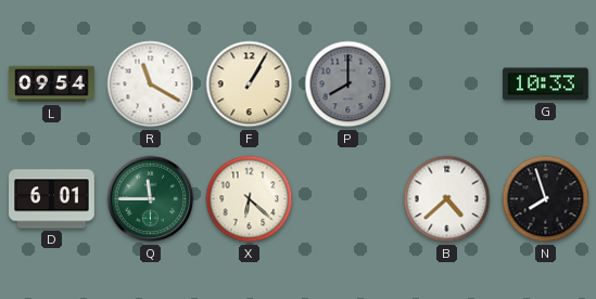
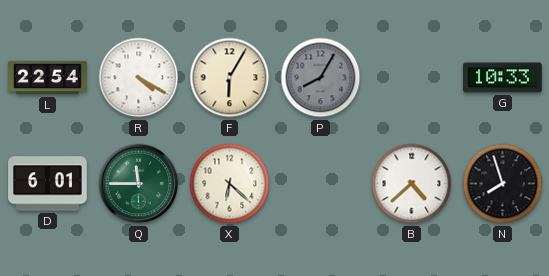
L: 09:54 -> 22:54 (48, 78)
R: 11:20 -> 4:20 (139, 78)
F: 1:05 -> 6:05 (230, 78)
P: 8:00 -> 8:05 (321, 78)
